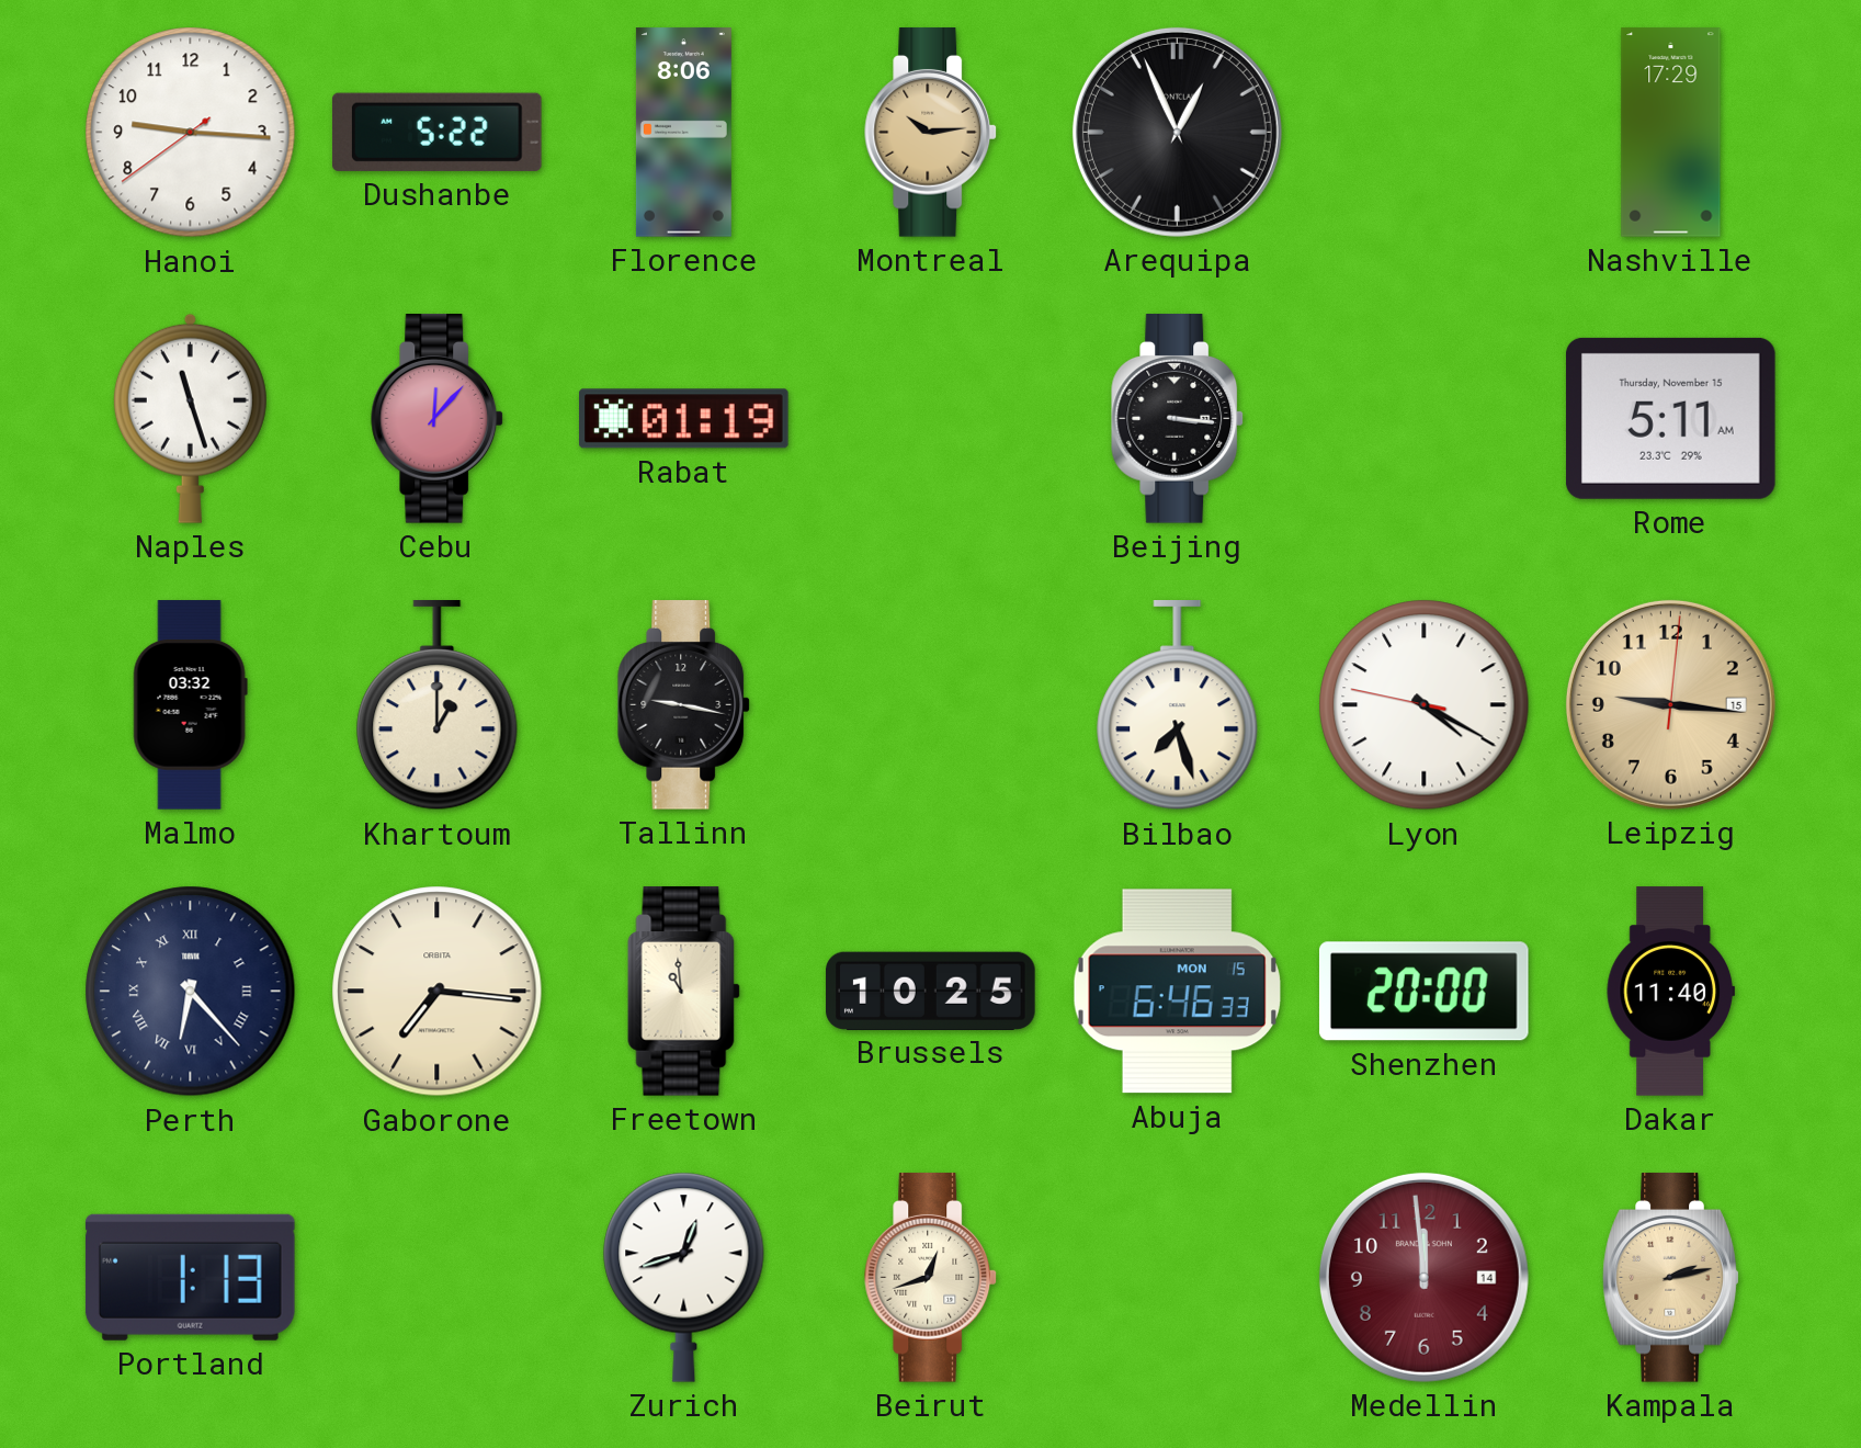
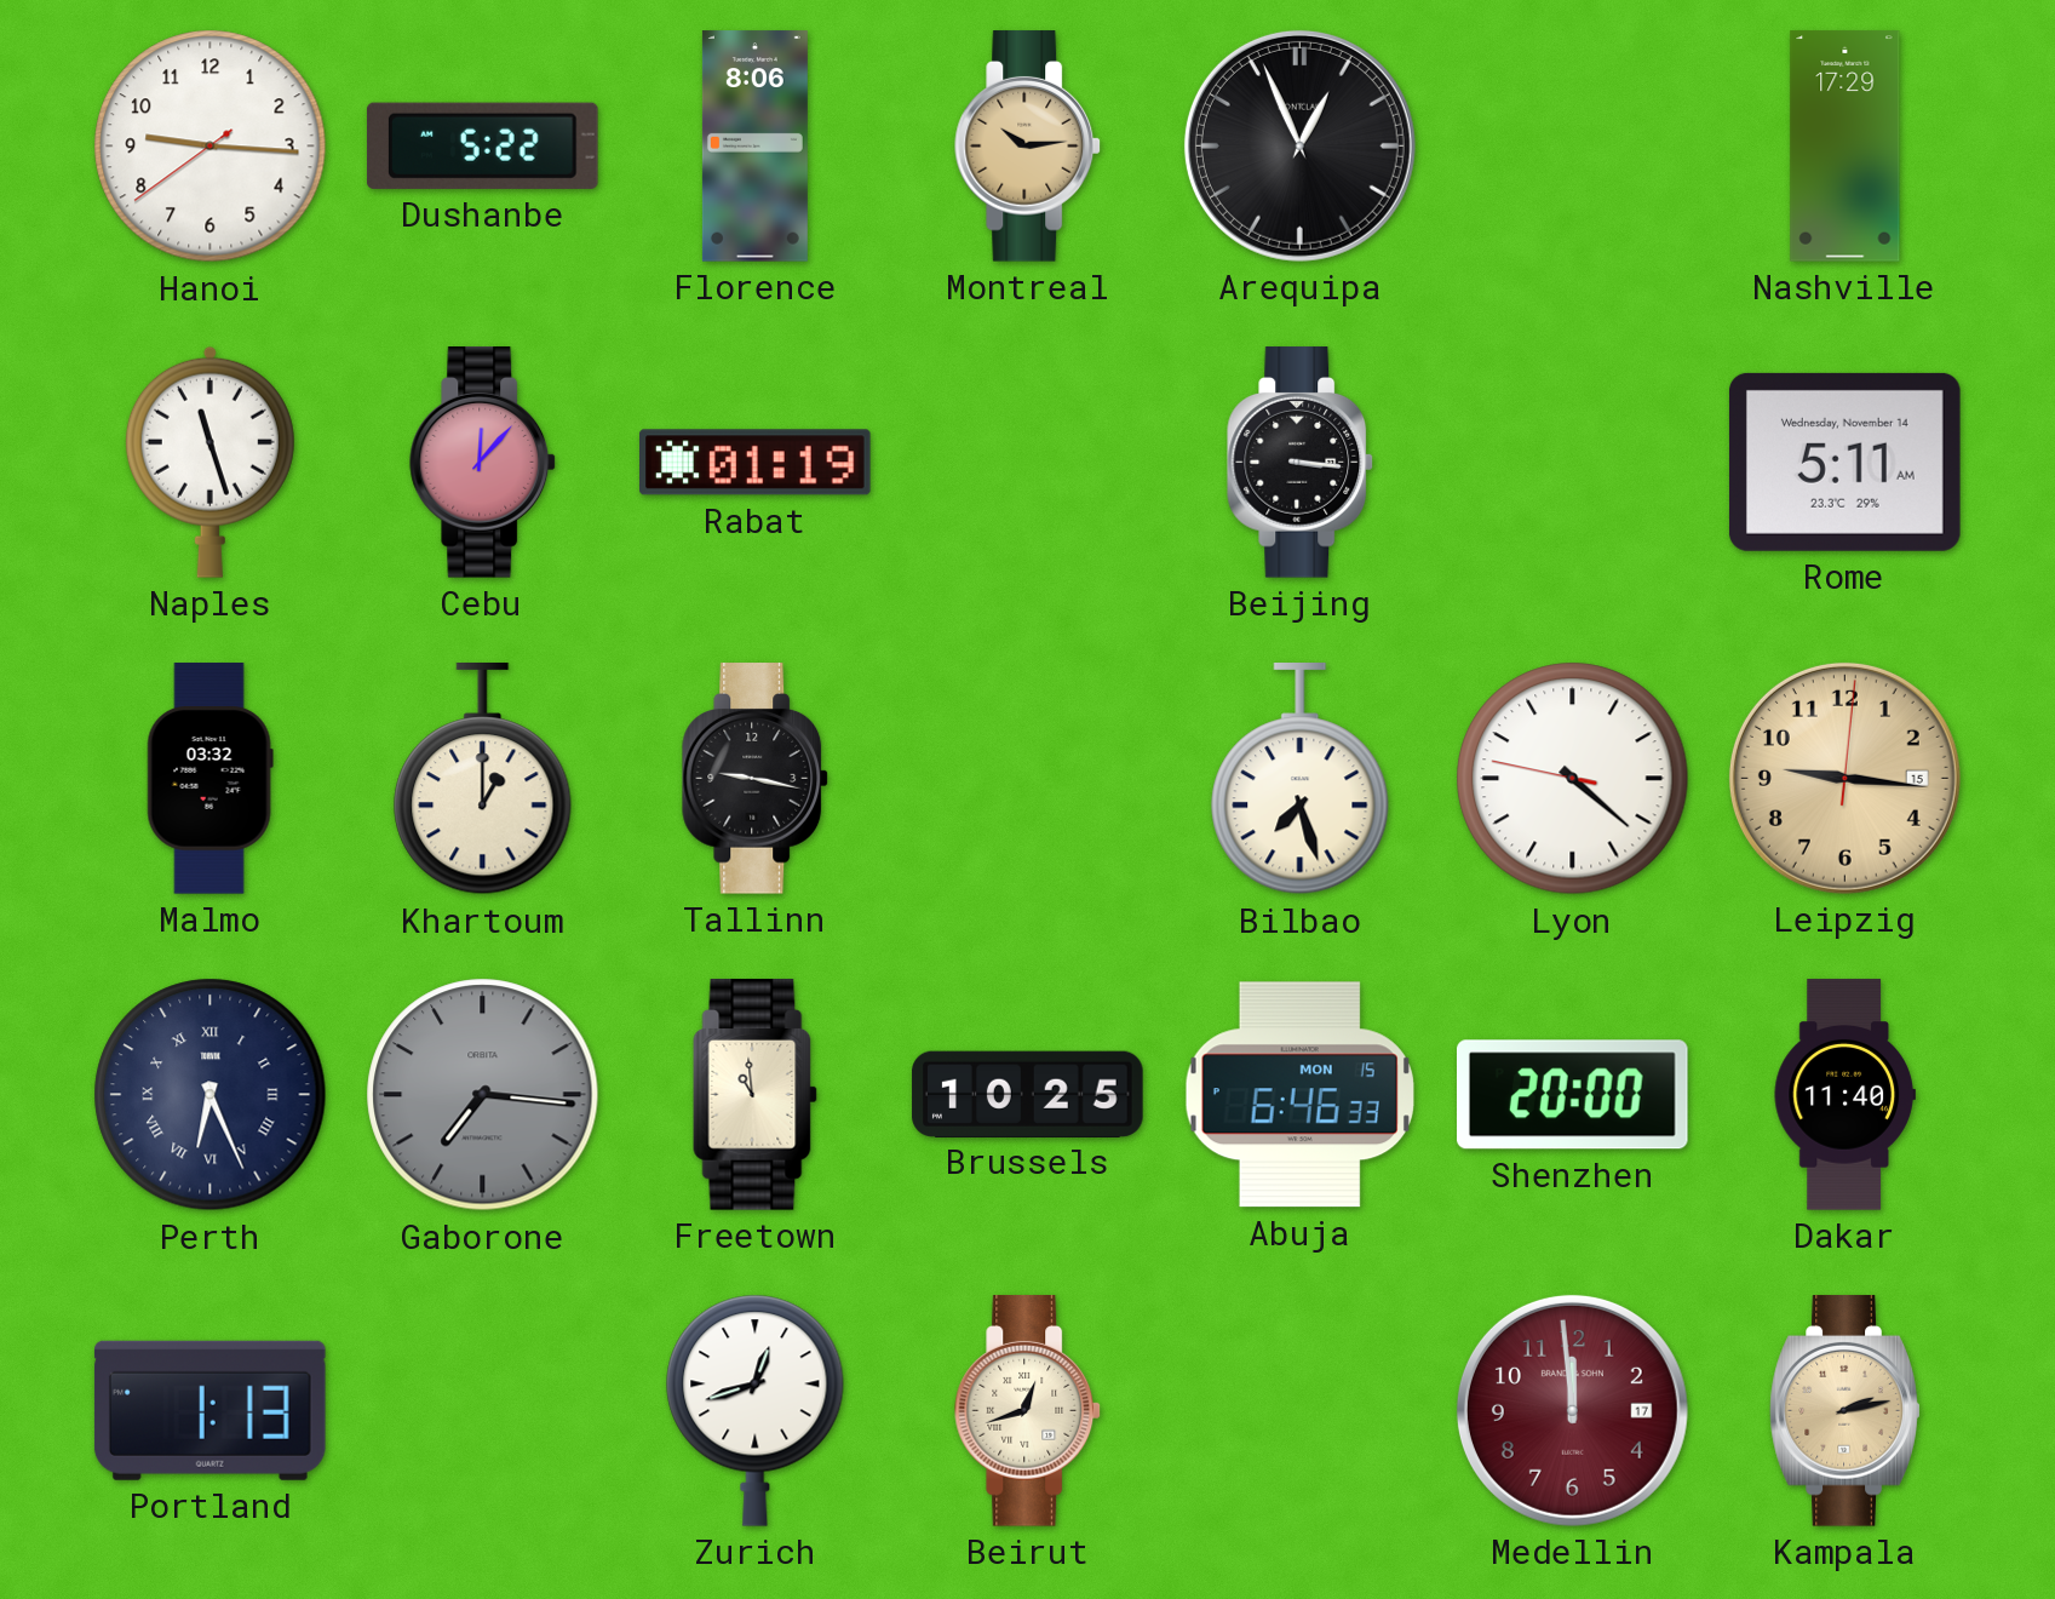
Rome date: Thursday, November 15 -> Wednesday, November 14 (1844, 462)
Lyon: 4:19 -> 4:21 (1573, 779)
Perth: 6:23 -> 6:26 (211, 1095)
Gaborone dial: cream -> grey (483, 1095)
Medellin date: 14 -> 17 (1572, 1410)
